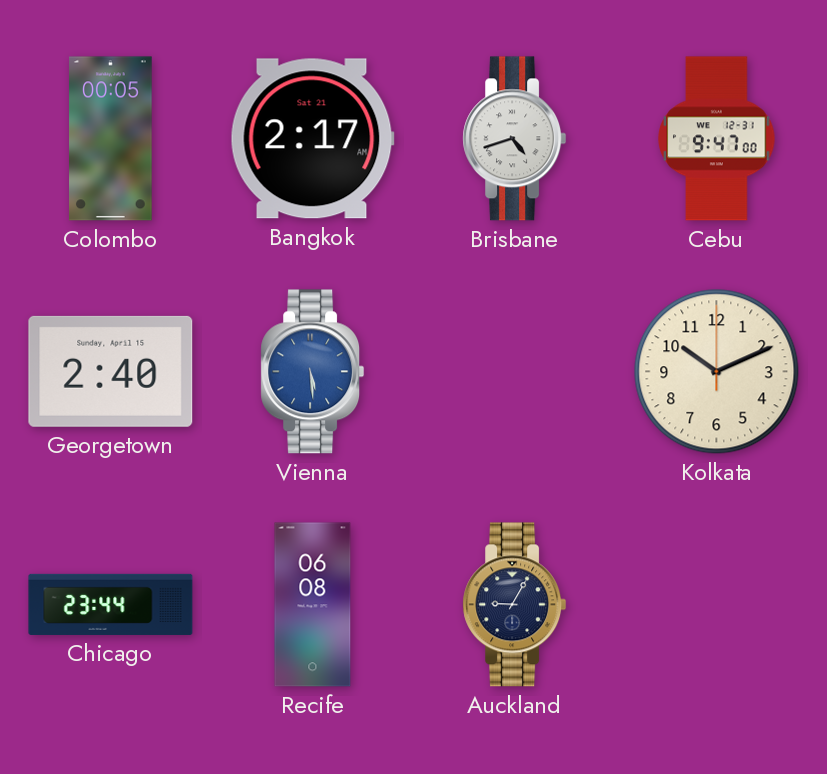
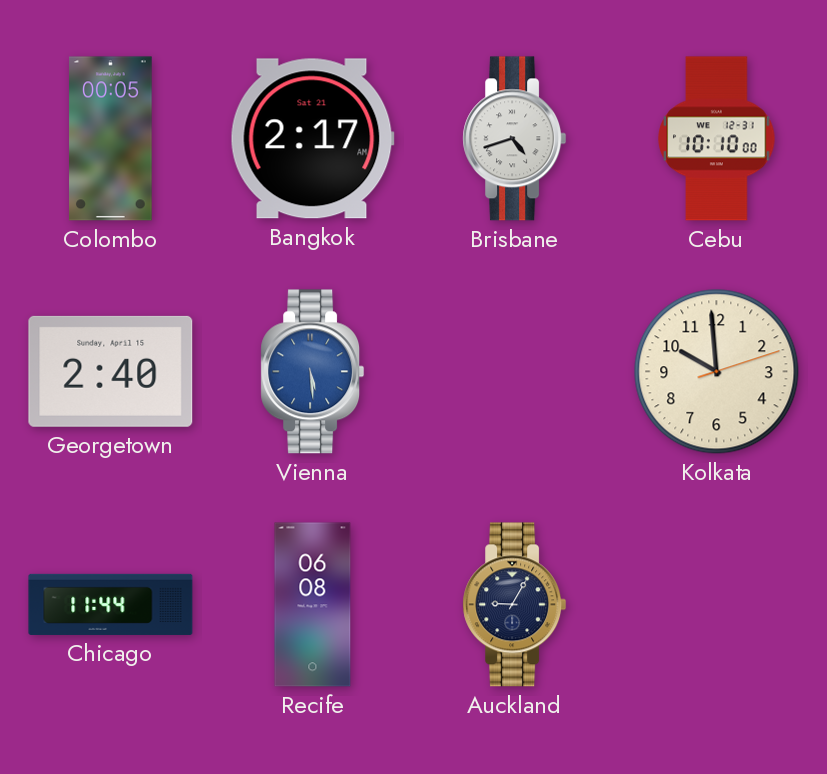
Cebu: 9:47 -> 10:10 (717, 139)
Kolkata: 10:11 -> 9:59 (717, 372)
Chicago: 23:44 -> 11:44 (111, 604)
